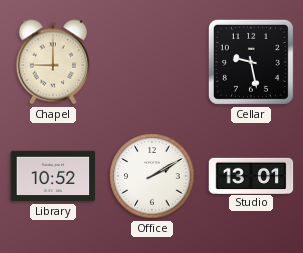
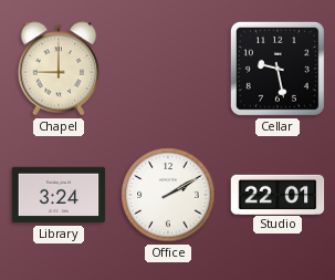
Library: 10:52 -> 3:24 (59, 195)
Studio: 13:01 -> 22:01 (278, 194)
